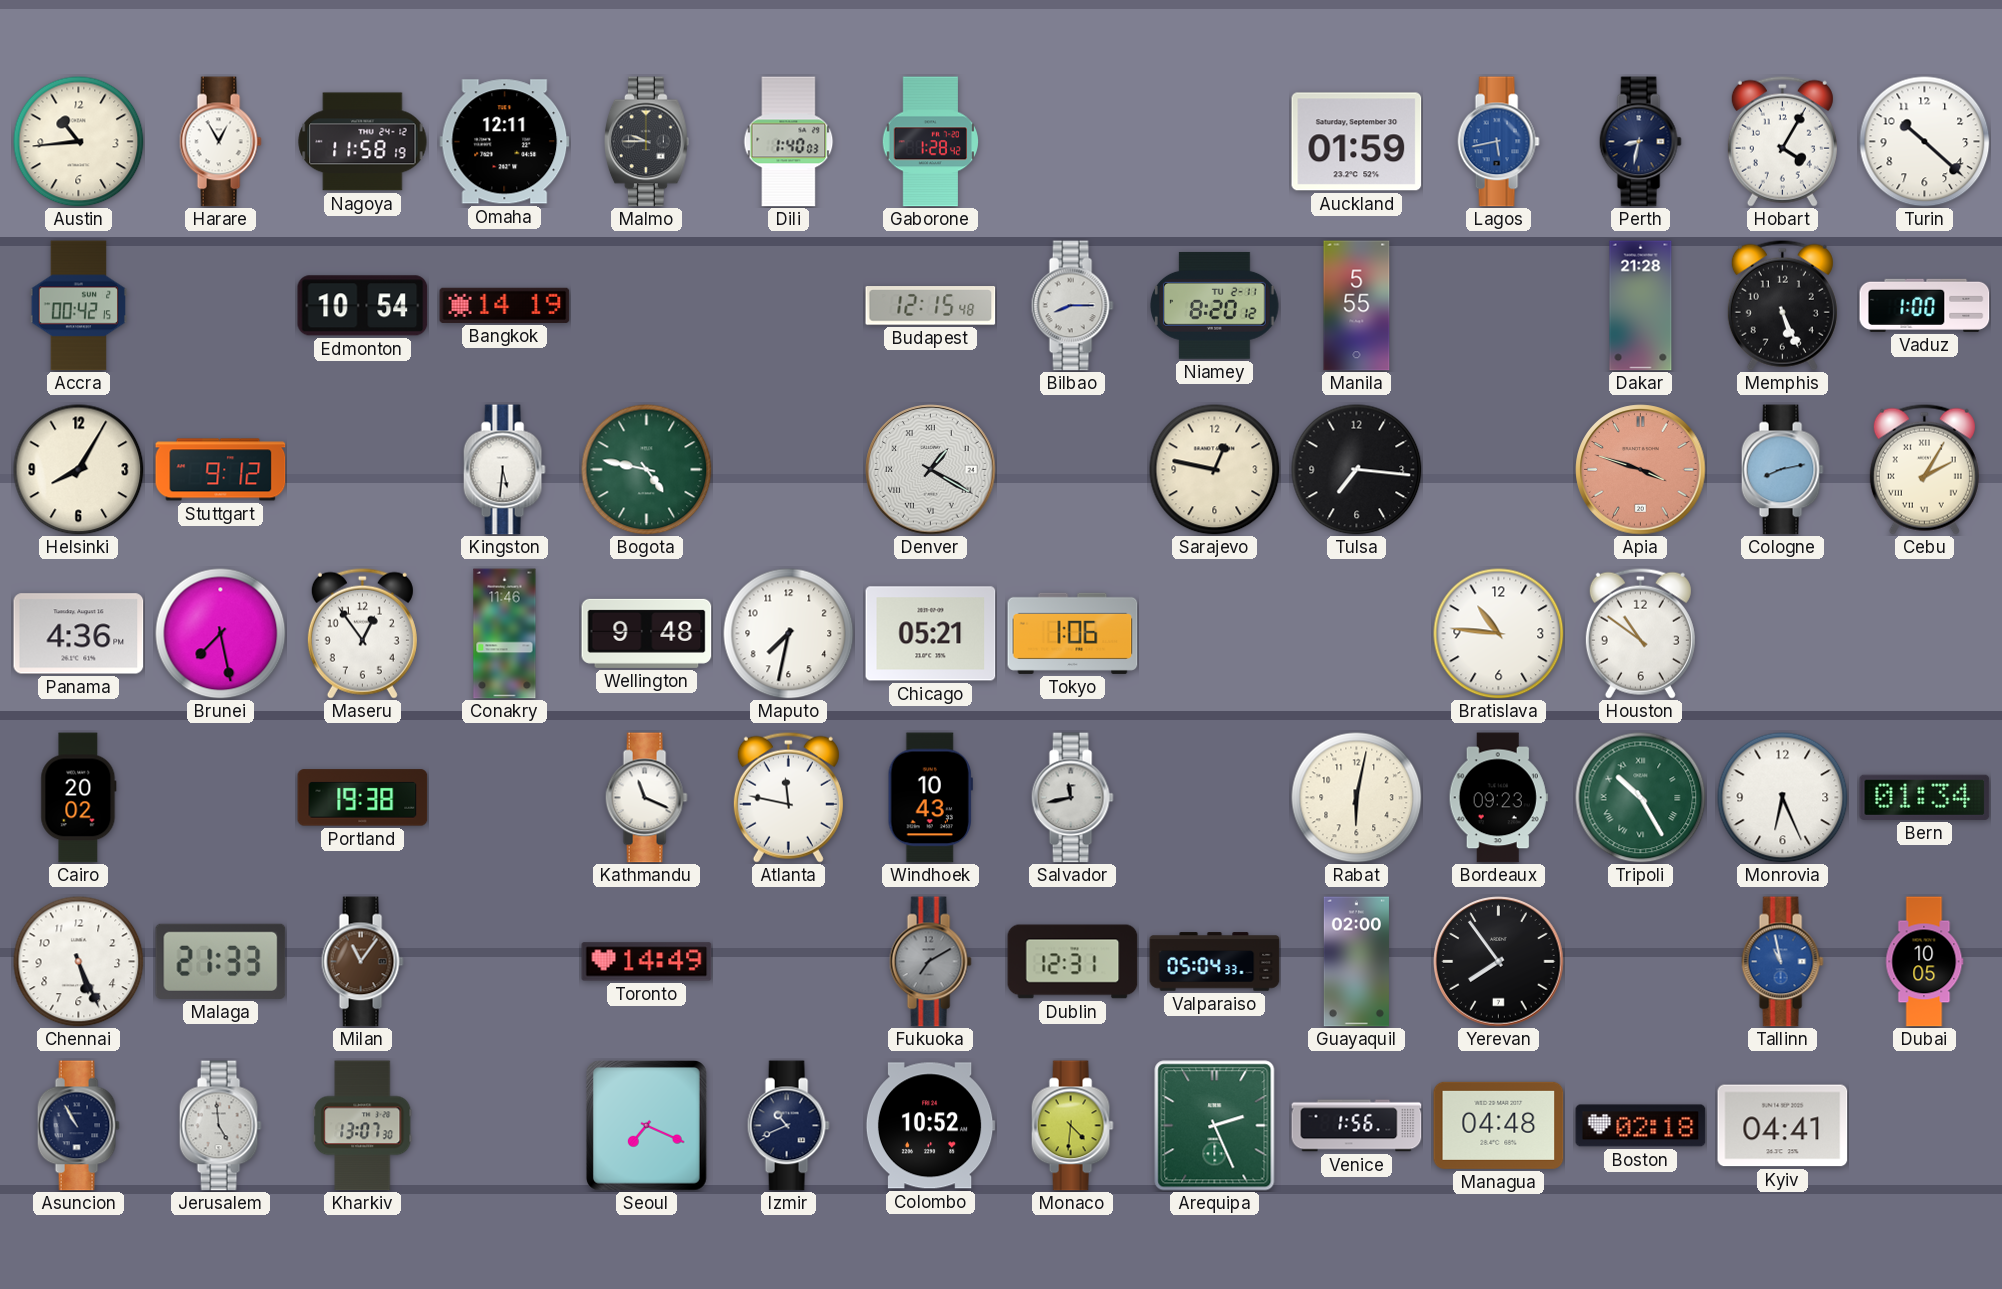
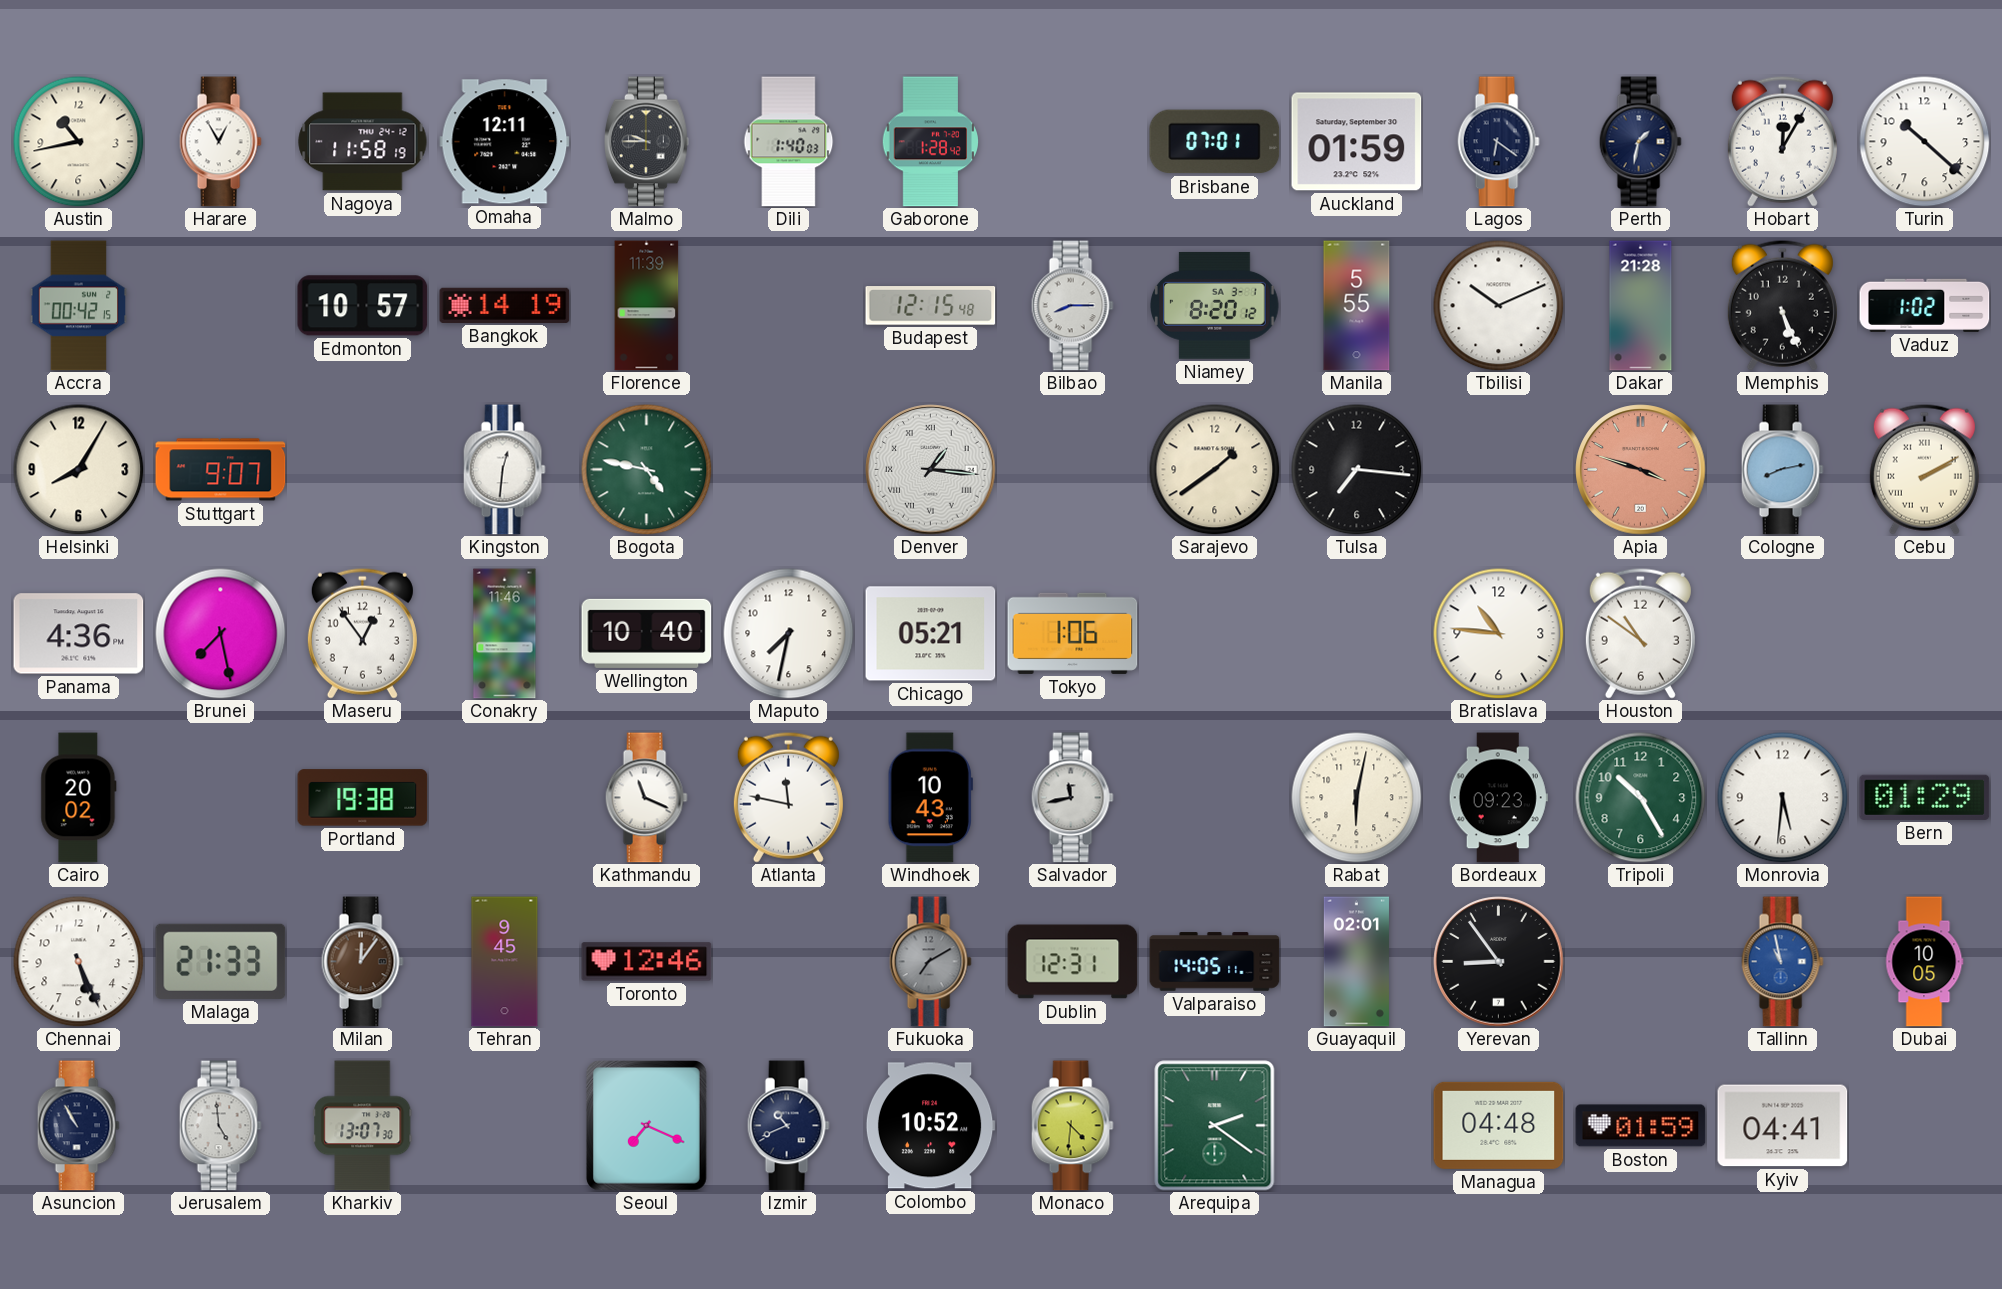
Austin: 10:44 -> 10:43 (79, 142)
Brisbane: none -> 07:01 (1215, 142)
Lagos: 5:43 -> 6:21 (1498, 142)
Lagos dial: blue -> navy (1498, 142)
Perth: 8:32 -> 1:32 (1640, 142)
Hobart: 4:05 -> 12:05 (1782, 141)
Edmonton: 10:54 -> 10:57 (363, 306)
Florence: none -> 11:39 (647, 306)
Niamey date: TU 2-11 -> SA 3-1 (1215, 305)
Tbilisi: none -> 10:11 (1499, 306)
Vaduz: 1:00 -> 1:02 (1925, 305)
Stuttgart: 9:12 -> 9:07 (221, 470)
Kingston: 5:31 -> 12:31 (504, 470)
Denver: 1:20 -> 1:16 (931, 470)
Sarajevo: 12:47 -> 1:39 (1215, 470)
Cebu: 2:05 -> 2:10 (1924, 469)
Wellington: 9:48 -> 10:40 (647, 633)
Tripoli numerals: Roman -> Arabic (1641, 798)
Monrovia: 6:26 -> 5:31 (1783, 798)
Bern: 01:34 -> 01:29 (1925, 797)
Milan: 11:06 -> 12:06 (362, 962)
Tehran: none -> 9:45 (505, 962)
Toronto: 14:49 -> 12:46 (647, 962)
Valparaiso: 05:04 -> 14:05 (1215, 962)
Guayaquil: 02:00 -> 02:01 (1356, 962)
Yerevan: 7:54 -> 8:54 (1499, 962)
Arequipa: 2:26 -> 2:21 (1215, 1126)
Venice: 1:56 -> none (1357, 1126)
Boston: 02:18 -> 01:59 (1641, 1126)
